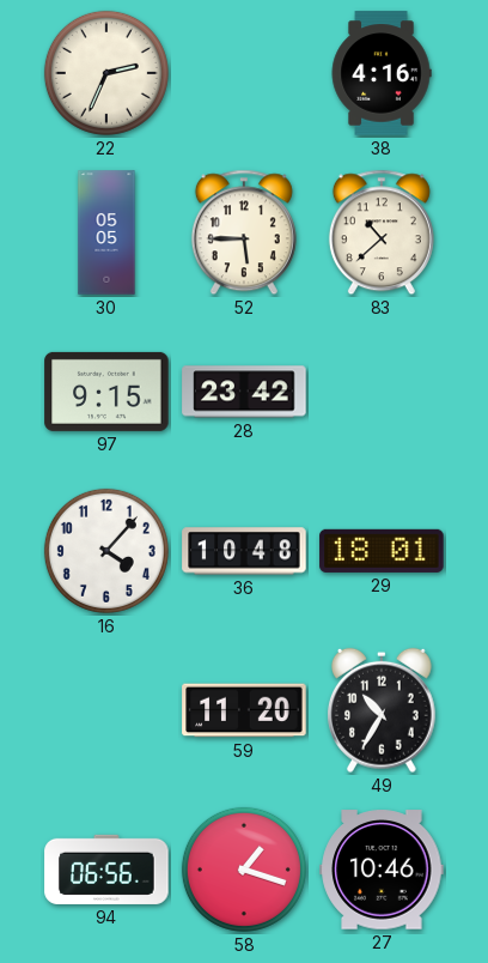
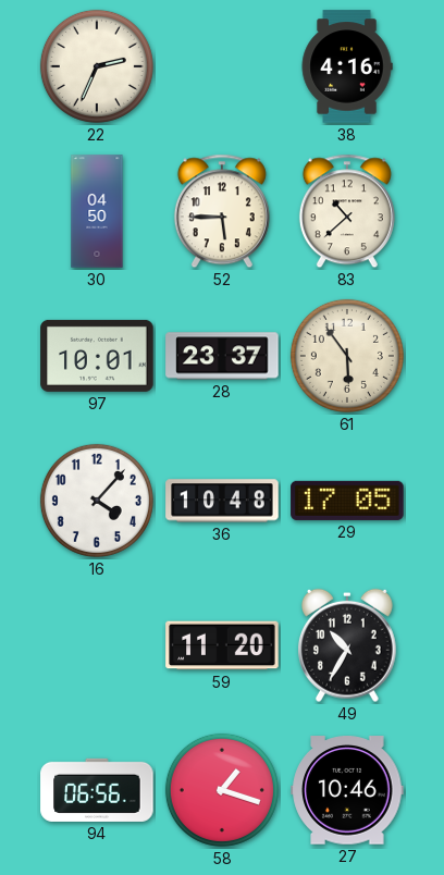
30: 05:05 -> 04:50 (97, 211)
97: 9:15 -> 10:01 (97, 356)
28: 23:42 -> 23:37 (222, 356)
61: none -> 5:54 (347, 356)
29: 18:01 -> 17:05 (347, 501)
